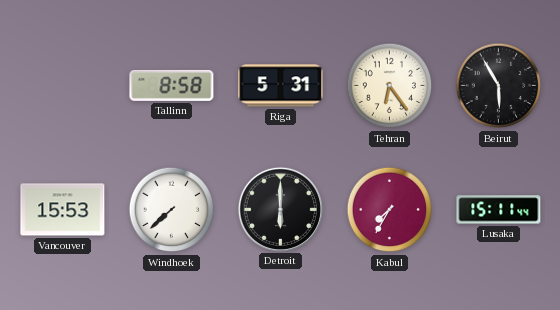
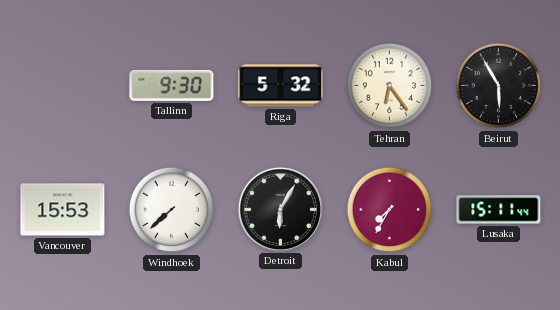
Tallinn: 8:58 -> 9:30 (172, 85)
Riga: 5:31 -> 5:32 (281, 86)
Detroit: 6:00 -> 6:05 (280, 209)
